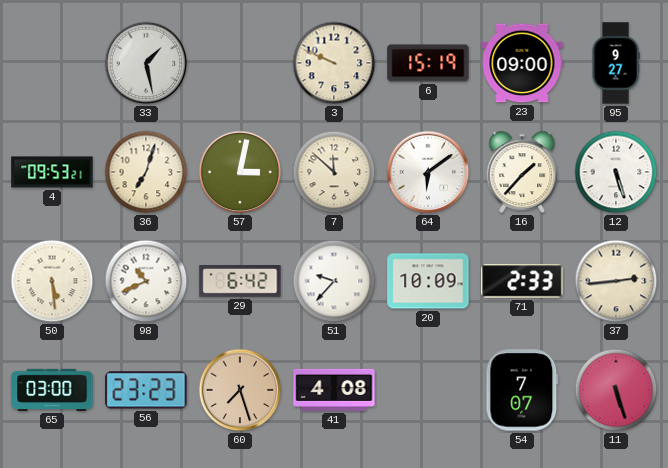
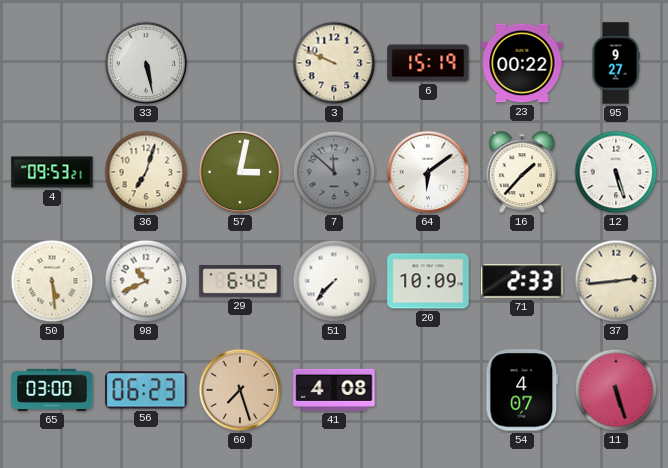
33: 1:28 -> 5:28 (146, 63)
23: 09:00 -> 00:22 (522, 63)
7 dial: cream -> grey (334, 172)
51: 9:37 -> 7:37 (334, 281)
56: 23:23 -> 06:23 (146, 390)
54: 7:07 -> 4:07 (522, 390)
